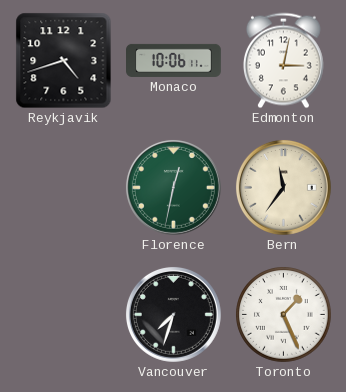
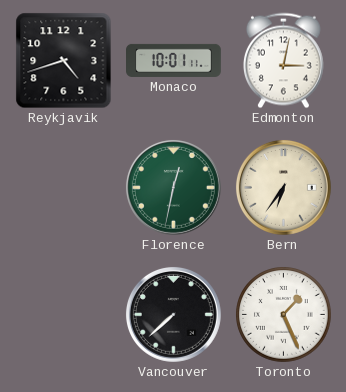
Monaco: 10:06 -> 10:01 (174, 60)
Bern: 11:36 -> 6:36 (283, 187)
Vancouver: 7:33 -> 7:38 (173, 314)
